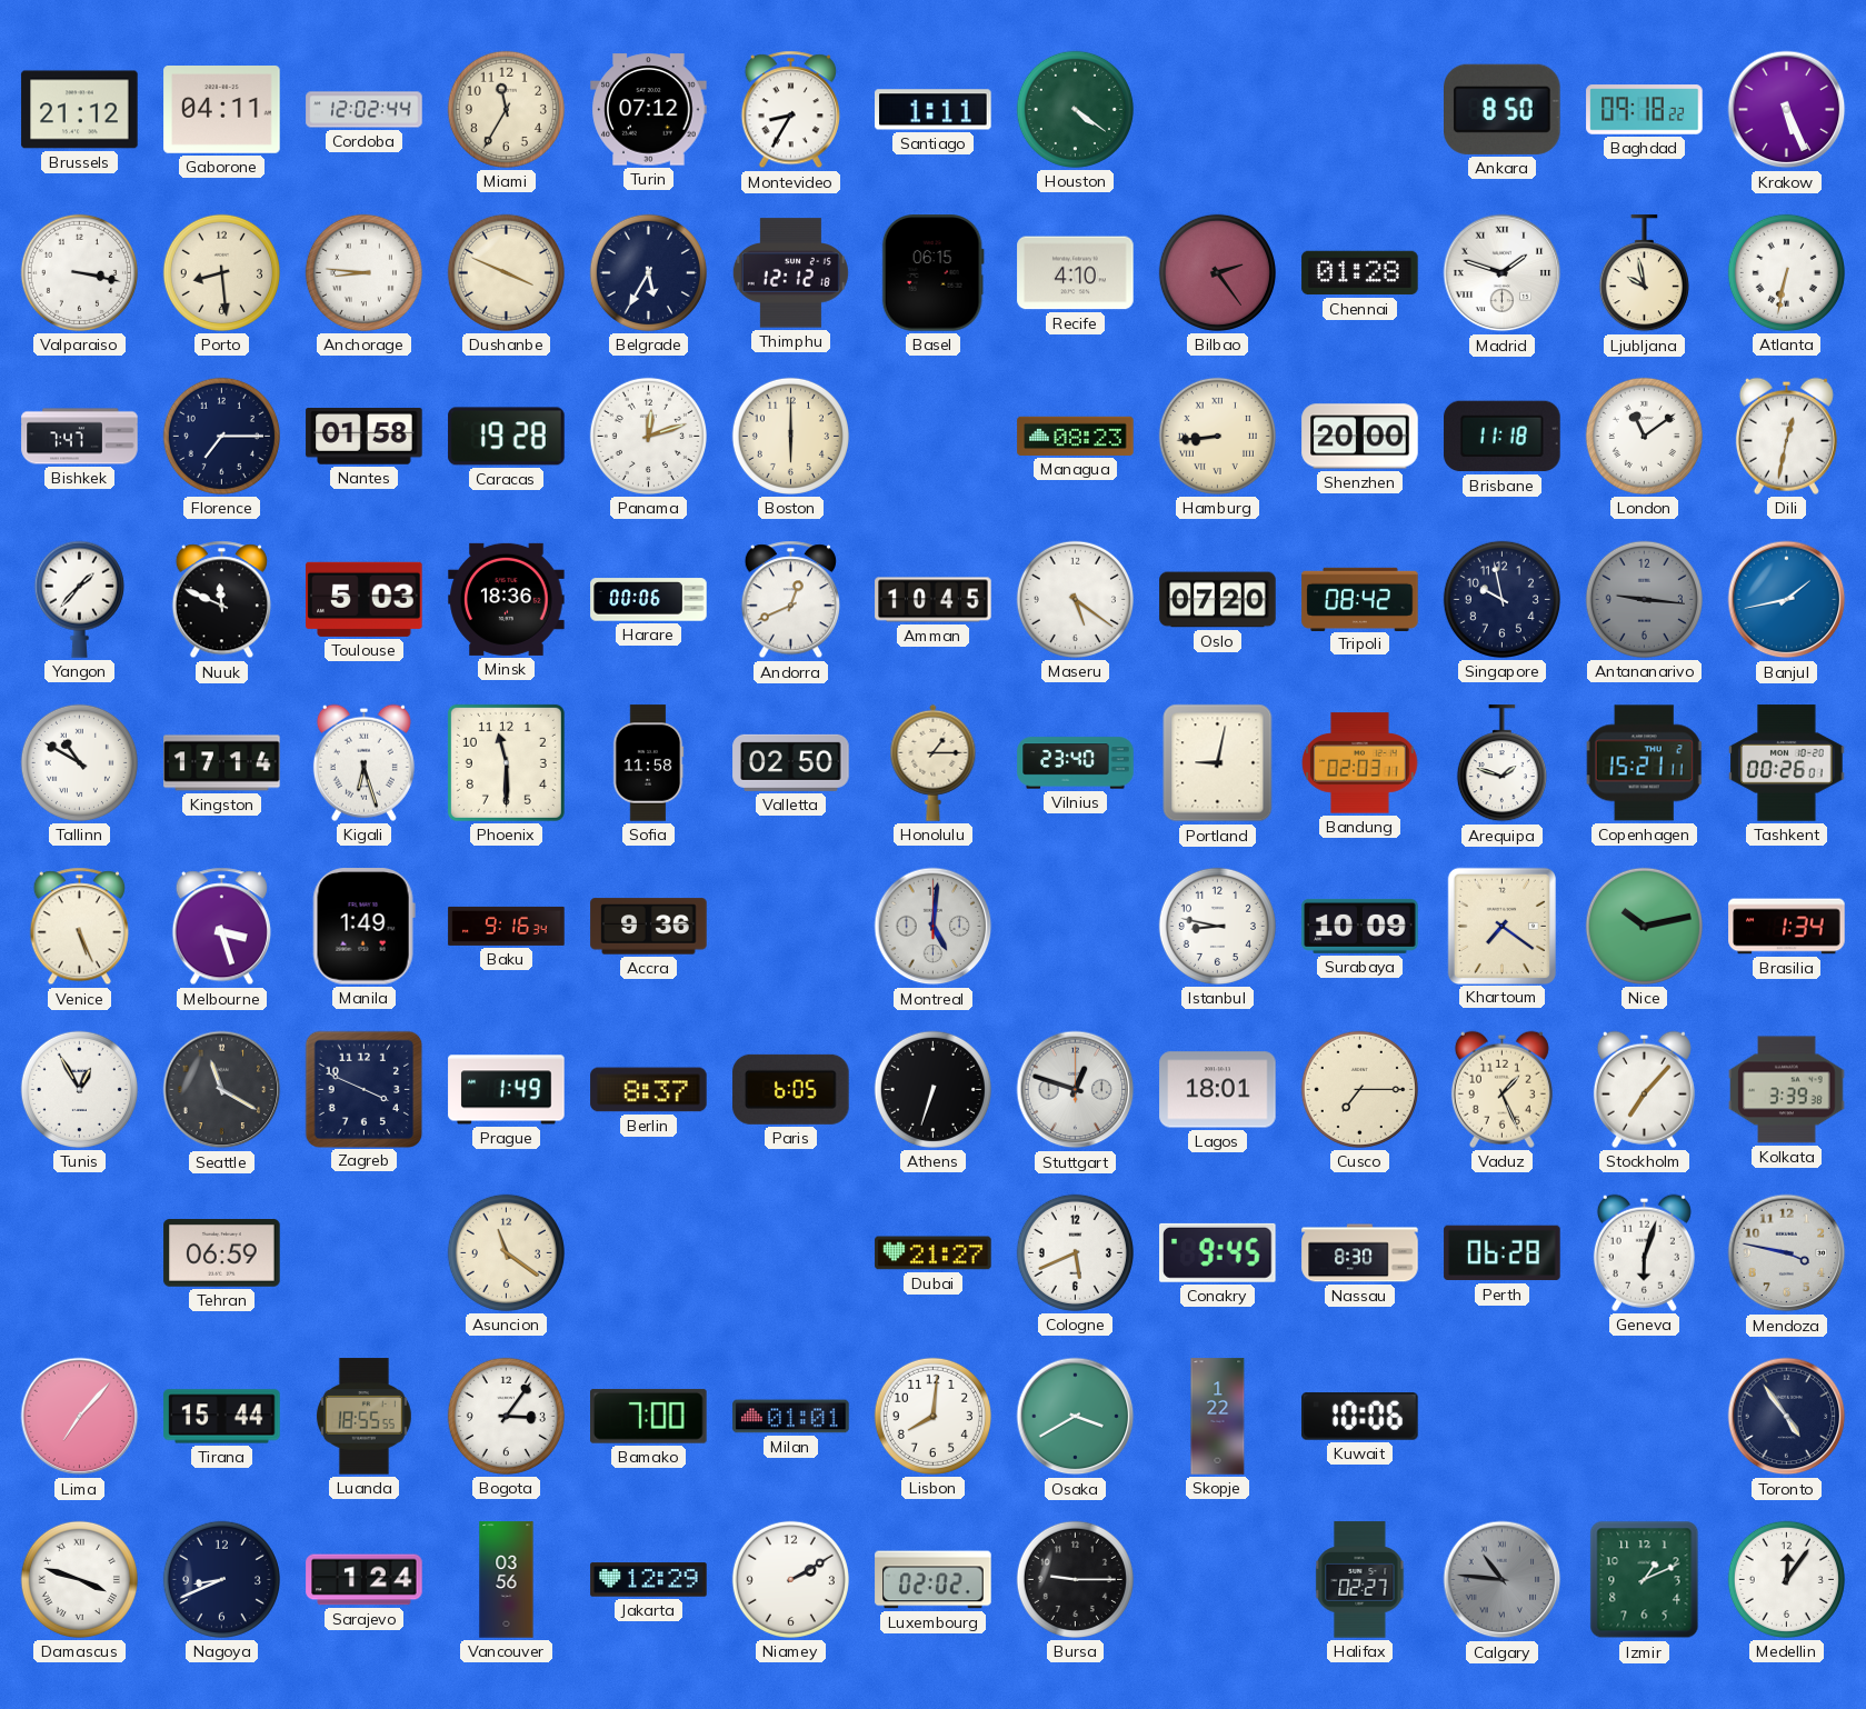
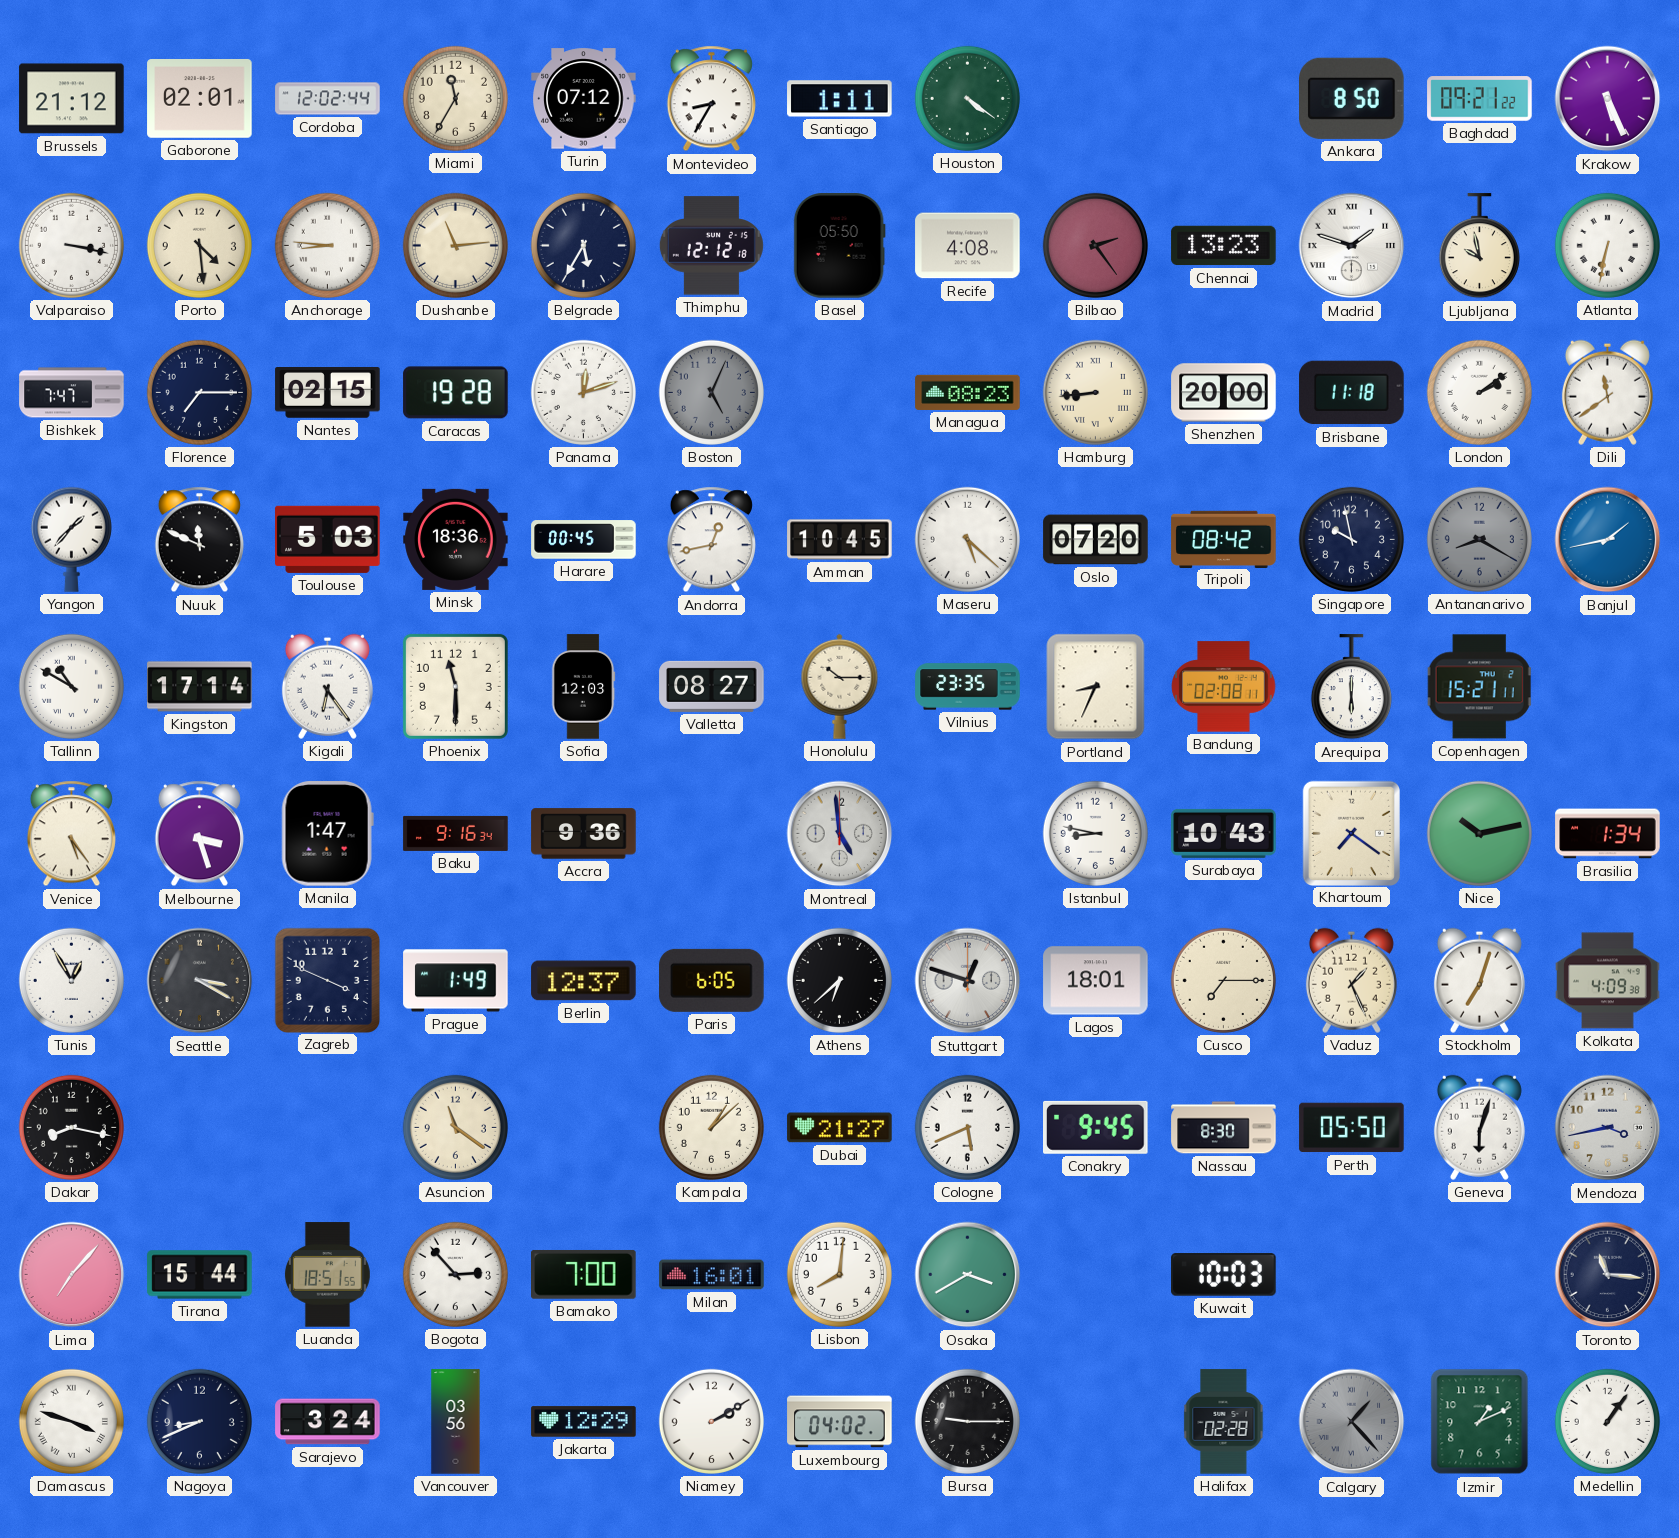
Gaborone: 04:11 -> 02:01 (200, 99)
Baghdad: 09:18 -> 09:21 (1480, 99)
Porto: 8:29 -> 4:29 (199, 245)
Dushanbe: 3:49 -> 11:14 (455, 245)
Basel: 06:15 -> 05:50 (839, 246)
Recife: 4:10 -> 4:08 (968, 246)
Chennai: 01:28 -> 13:23 (1224, 246)
Nantes: 01:58 -> 02:15 (328, 393)
Boston: 6:00 -> 5:04 (711, 392)
Boston dial: cream -> grey (711, 392)
London: 11:09 -> 2:09 (1479, 392)
Dili: 12:32 -> 11:39 (1607, 392)
Harare: 00:06 -> 00:45 (584, 540)
Andorra: 12:41 -> 12:43 (711, 540)
Maseru: 5:21 -> 5:22 (967, 539)
Antananarivo: 9:16 -> 8:20 (1479, 539)
Kigali: 6:27 -> 6:24 (327, 686)
Sofia: 11:58 -> 12:03 (583, 687)
Valletta: 02:50 -> 08:27 (712, 686)
Honolulu: 1:15 -> 10:15 (840, 686)
Vilnius: 23:40 -> 23:35 (968, 687)
Portland: 9:02 -> 8:34 (1096, 687)
Bandung: 02:03 -> 02:08 (1224, 687)
Arequipa: 1:48 -> 6:00 (1351, 687)
Tashkent: 00:26 -> none (1787, 763)
Venice: 5:26 -> 5:24 (71, 834)
Manila: 1:49 -> 1:47 (327, 834)
Montreal: 5:01 -> 4:59 (840, 834)
Surabaya: 10:09 -> 10:43 (1224, 833)
Seattle: 11:20 -> 3:20 (200, 981)
Berlin: 8:37 -> 12:37 (584, 981)
Athens: 6:33 -> 6:38 (839, 980)
Stockholm: 7:07 -> 7:03 (1479, 980)
Kolkata: 3:39 -> 4:09 (1608, 981)
Dakar: none -> 8:17 (71, 1127)
Tehran: 06:59 -> none (222, 1253)
Kampala: none -> 1:08 (711, 1127)
Perth: 06:28 -> 05:50 (1352, 1128)
Mendoza: 3:47 -> 3:43 (1608, 1128)
Luanda: 18:55 -> 18:51 (327, 1275)
Bogota: 3:06 -> 2:53 (455, 1274)
Milan: 01:01 -> 16:01 (712, 1275)
Skopje: 1:22 -> none (1218, 1417)
Kuwait: 10:06 -> 10:03 (1224, 1275)
Toronto: 4:54 -> 11:16 (1608, 1275)
Sarajevo: 1:24 -> 3:24 (328, 1422)
Luxembourg: 02:02 -> 04:02 (840, 1422)
Halifax: 02:27 -> 02:28 (1224, 1422)
Calgary: 10:46 -> 1:23 (1352, 1422)
Medellin: 12:06 -> 1:06 (1607, 1421)
